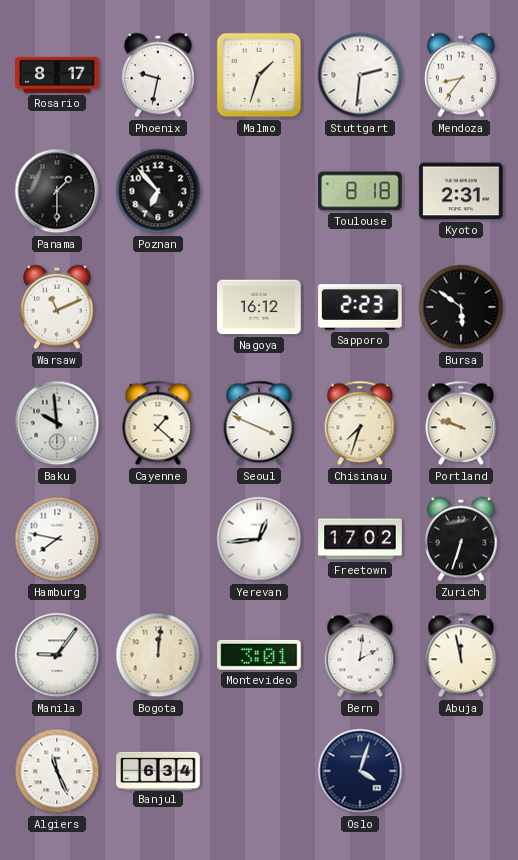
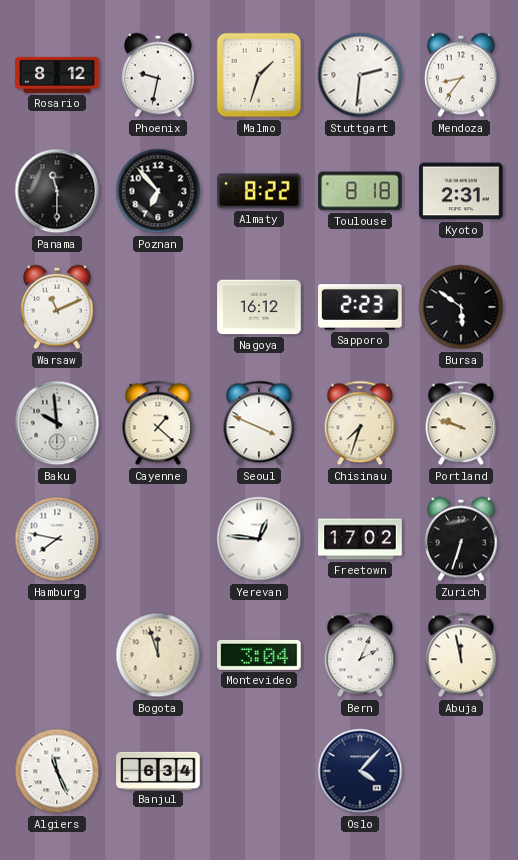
Rosario: 8:17 -> 8:12 (57, 75)
Panama: 1:30 -> 11:30 (57, 191)
Almaty: none -> 8:22 (259, 191)
Yerevan: 12:44 -> 12:46 (259, 539)
Manila: 9:06 -> none (57, 655)
Bogota: 12:01 -> 11:57 (158, 655)
Montevideo: 3:01 -> 3:04 (259, 655)
Bern: 2:01 -> 2:04 (360, 655)
Oslo: 4:03 -> 4:07 (360, 771)
